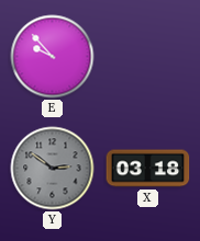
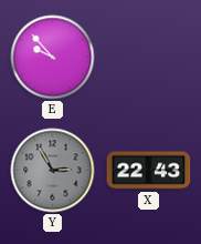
Y: 2:51 -> 2:55 (53, 171)
X: 03:18 -> 22:43 (149, 171)
